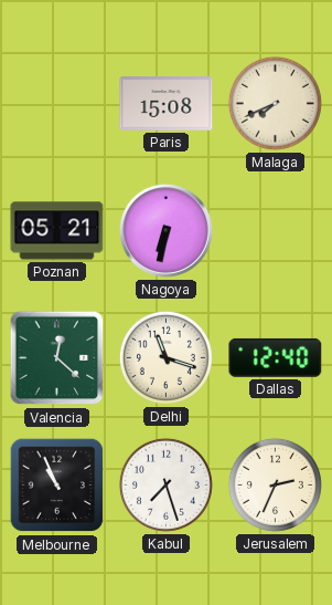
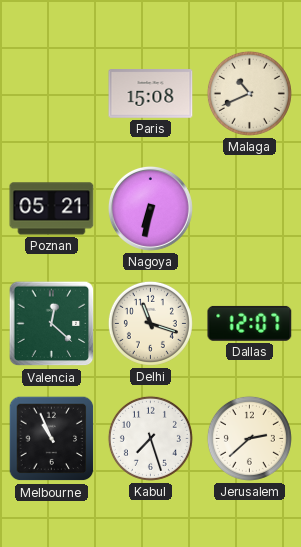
Malaga: 7:41 -> 10:41 (249, 93)
Dallas: 12:40 -> 12:07 (250, 323)
Jerusalem: 2:34 -> 2:38 (249, 438)
